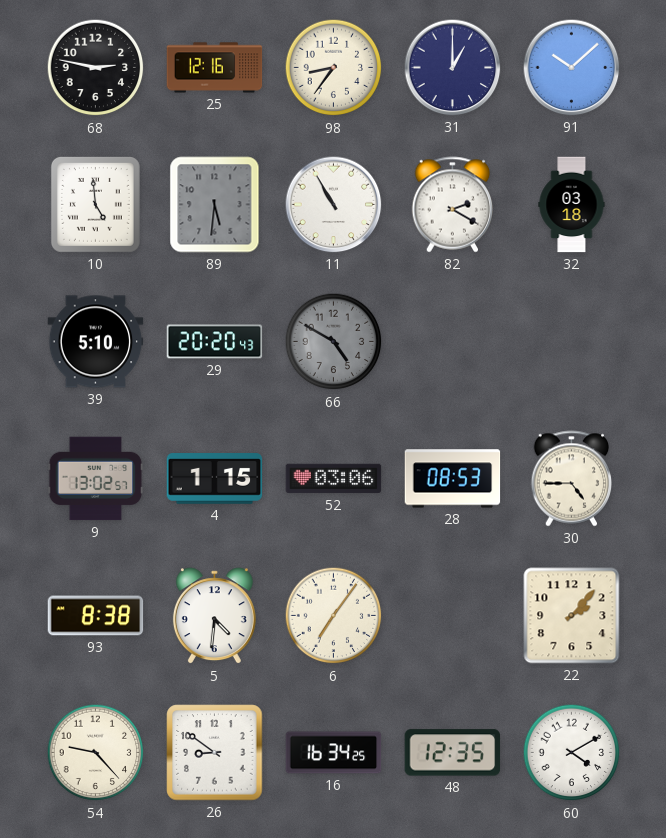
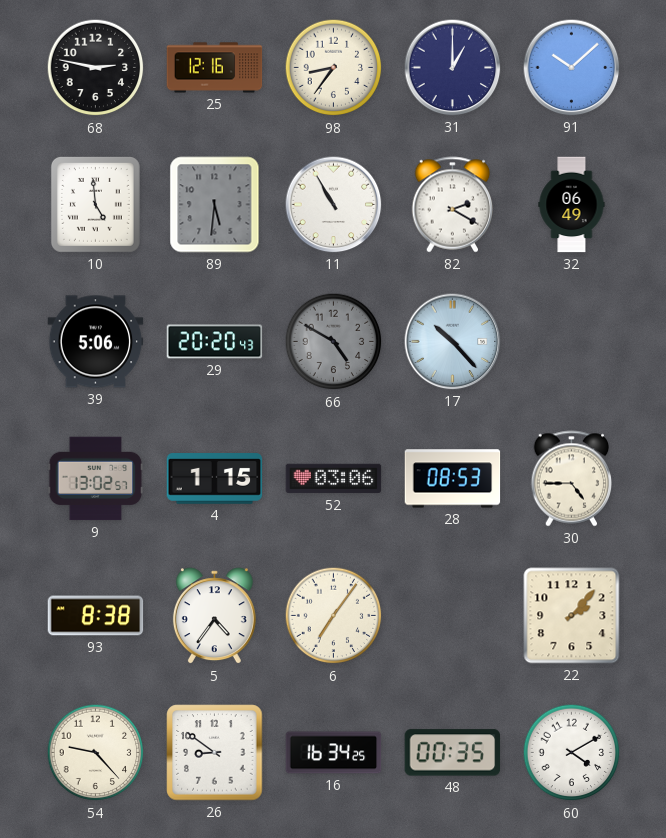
32: 03:18 -> 06:49 (572, 205)
39: 5:10 -> 5:06 (96, 342)
17: none -> 10:23 (453, 342)
5: 4:31 -> 4:36 (214, 616)
48: 12:35 -> 00:35 (453, 753)
